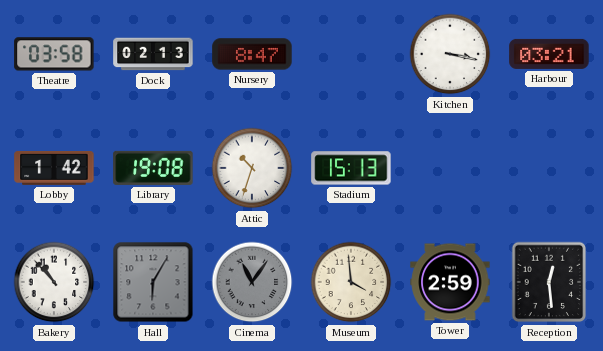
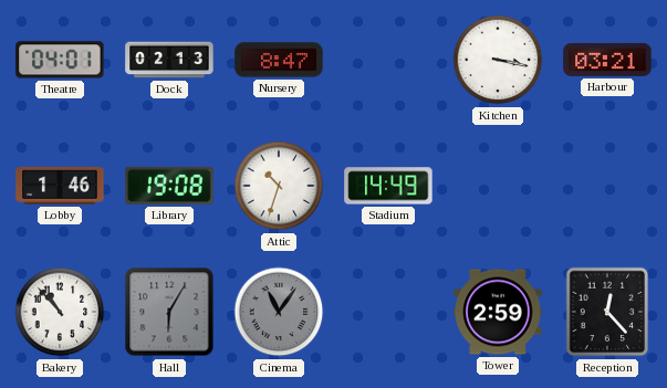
Theatre: 03:58 -> 04:01 (60, 60)
Lobby: 1:42 -> 1:46 (60, 186)
Stadium: 15:13 -> 14:49 (388, 186)
Museum: 3:59 -> none (351, 282)
Reception: 12:29 -> 12:23 (607, 312)
